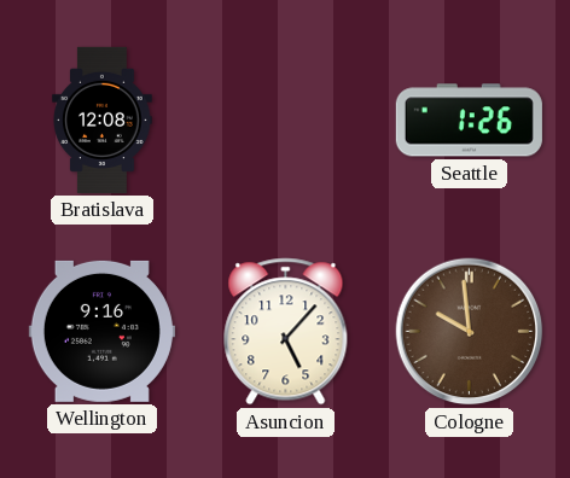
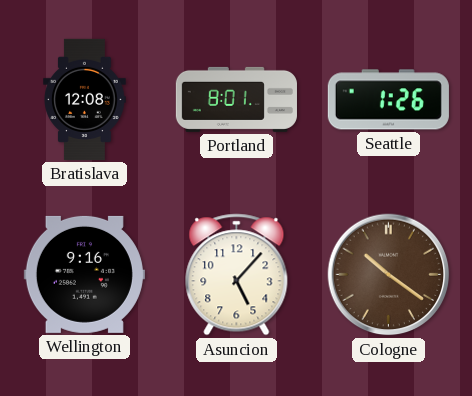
Portland: none -> 8:01 (236, 99)
Cologne: 9:59 -> 10:21 (389, 275)
